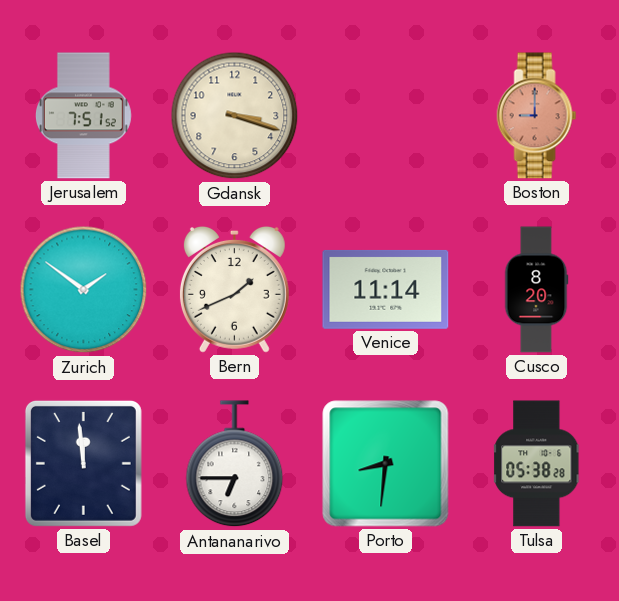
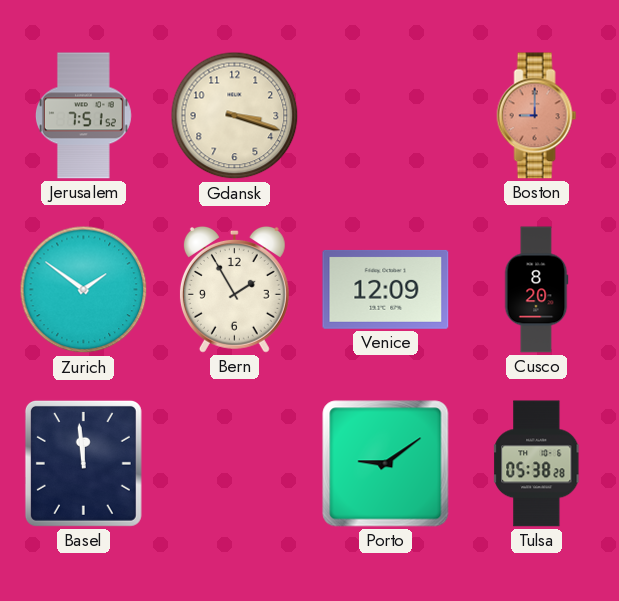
Bern: 1:41 -> 1:55 (234, 289)
Venice: 11:14 -> 12:09 (386, 289)
Antananarivo: 6:45 -> none (235, 464)
Porto: 8:31 -> 9:09 (386, 464)
